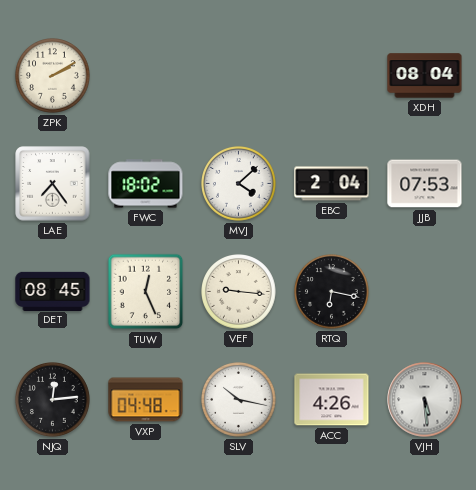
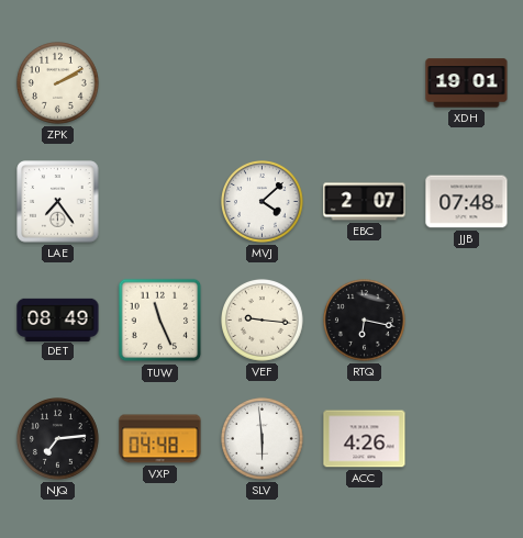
XDH: 08:04 -> 19:01 (467, 83)
FWC: 18:02 -> none (146, 184)
EBC: 2:04 -> 2:07 (365, 202)
JJB: 07:53 -> 07:48 (467, 202)
DET: 08:45 -> 08:49 (58, 320)
TUW: 12:26 -> 11:26 (160, 321)
NJQ: 12:14 -> 7:14 (58, 439)
SLV: 10:17 -> 5:59 (263, 439)
VJH: 5:29 -> none (425, 400)
